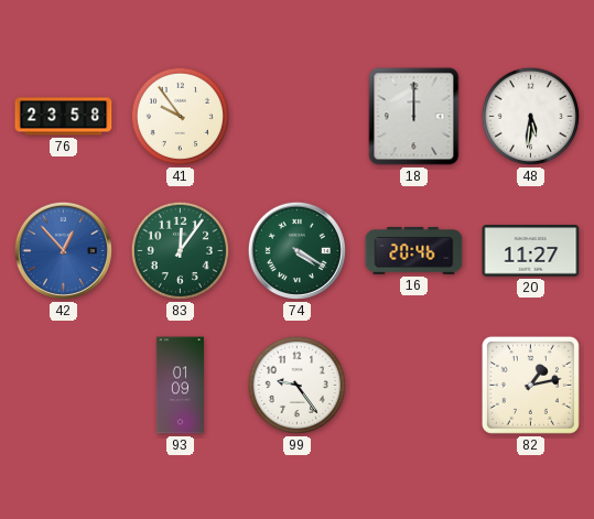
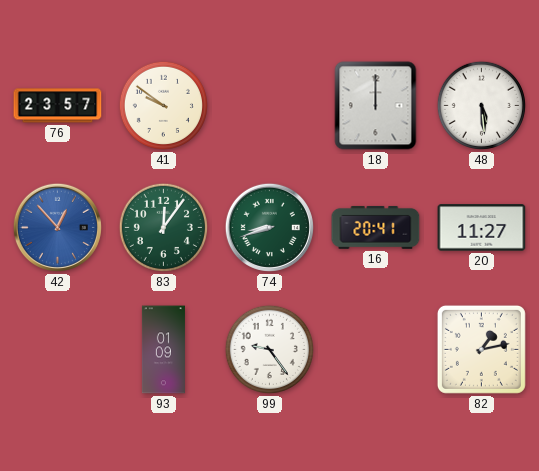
76: 23:58 -> 23:57 (58, 106)
41: 9:54 -> 9:51 (163, 105)
48: 5:31 -> 5:29 (481, 105)
74: 4:20 -> 8:42 (269, 227)
16: 20:46 -> 20:41 (376, 228)
